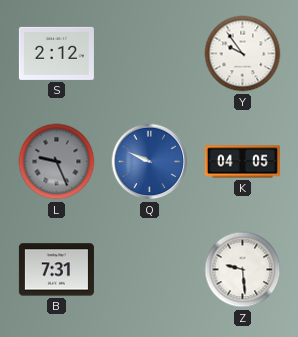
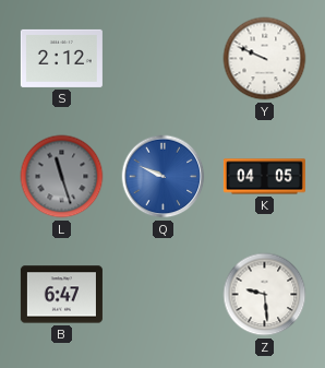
Y: 9:54 -> 9:49 (265, 59)
L: 9:26 -> 11:27 (62, 177)
B: 7:31 -> 6:47 (61, 295)
